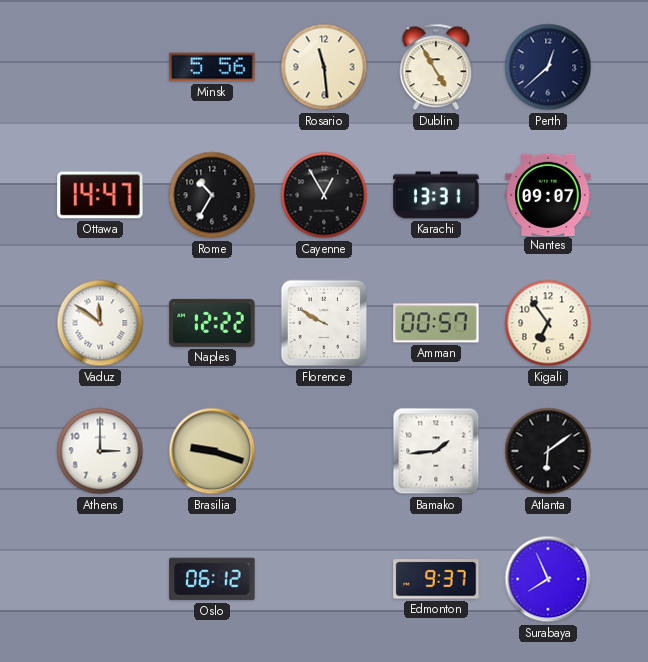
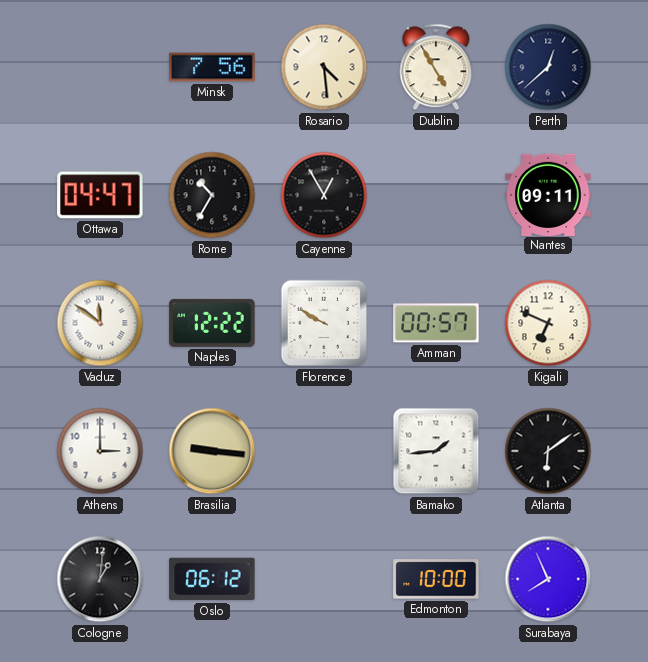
Minsk: 5:56 -> 7:56 (212, 67)
Rosario: 11:29 -> 4:29 (324, 67)
Ottawa: 14:47 -> 04:47 (100, 195)
Karachi: 13:31 -> none (436, 195)
Nantes: 09:07 -> 09:11 (548, 194)
Kigali: 6:54 -> 6:49 (548, 323)
Brasilia: 9:18 -> 9:16 (212, 451)
Cologne: none -> 1:01 (100, 579)
Edmonton: 9:37 -> 10:00 (436, 579)
